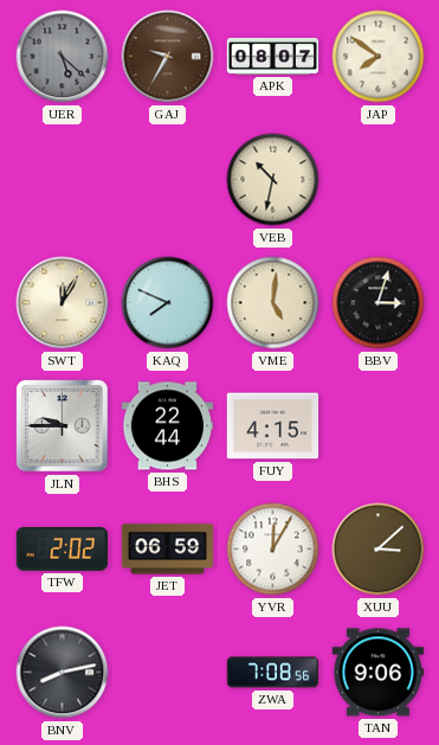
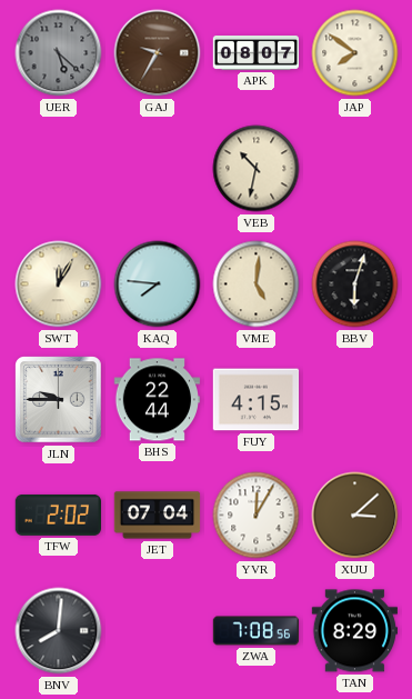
KAQ: 7:49 -> 7:46 (158, 284)
BBV: 3:03 -> 6:03 (355, 284)
JET: 06:59 -> 07:04 (158, 516)
BNV: 8:13 -> 8:01 (59, 631)
TAN: 9:06 -> 8:29 (355, 631)
